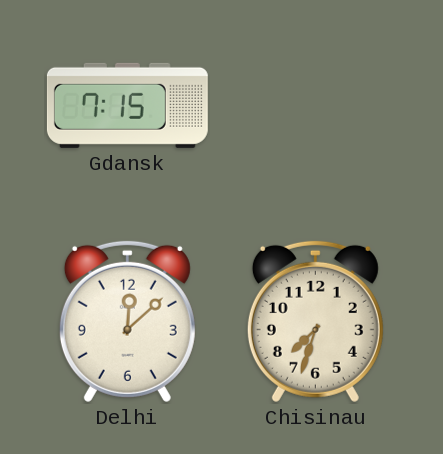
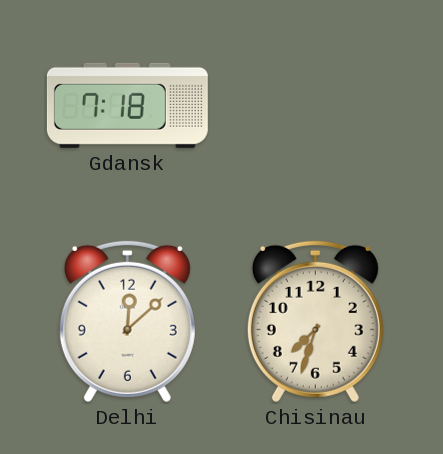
Gdansk: 7:15 -> 7:18 (127, 105)
